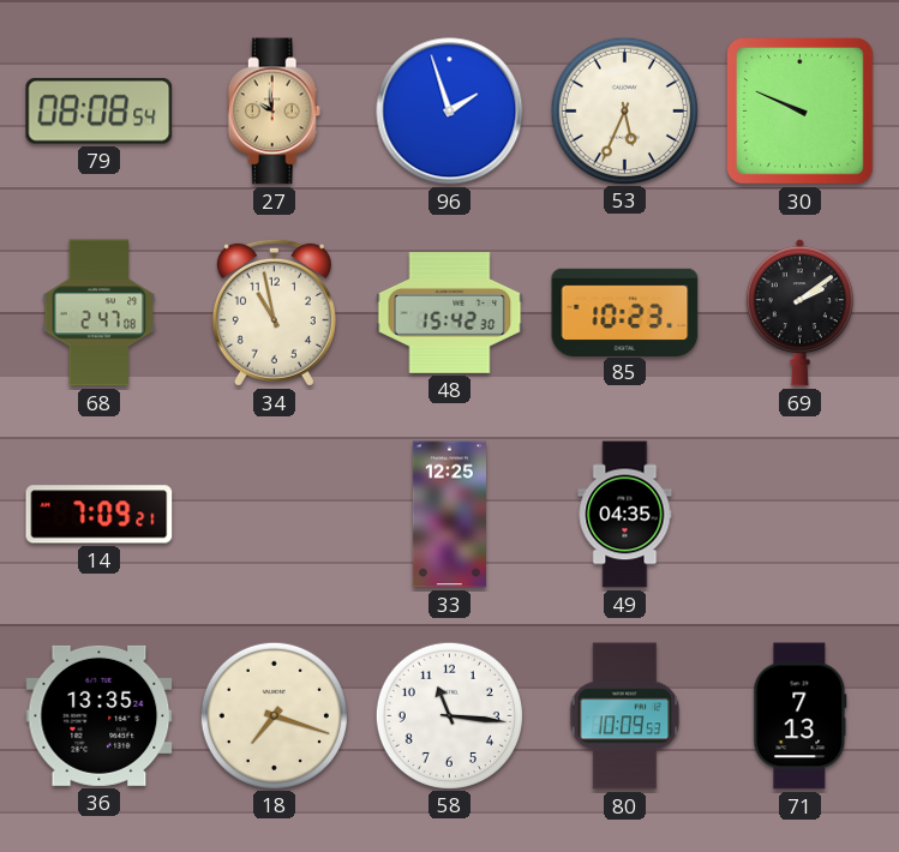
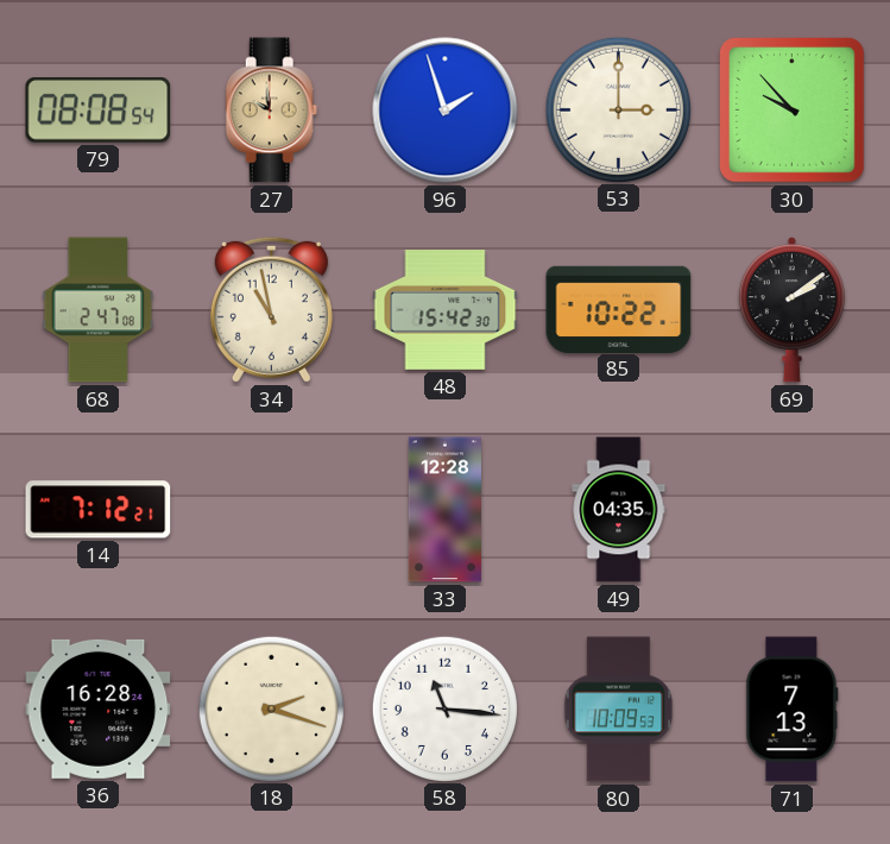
53: 5:34 -> 3:00 (618, 109)
30: 9:49 -> 9:53 (793, 111)
85: 10:23 -> 10:22 (619, 309)
14: 7:09 -> 7:12 (99, 510)
33: 12:25 -> 12:28 (444, 510)
36: 13:35 -> 16:28 (99, 708)
18: 7:18 -> 2:18 (271, 708)
